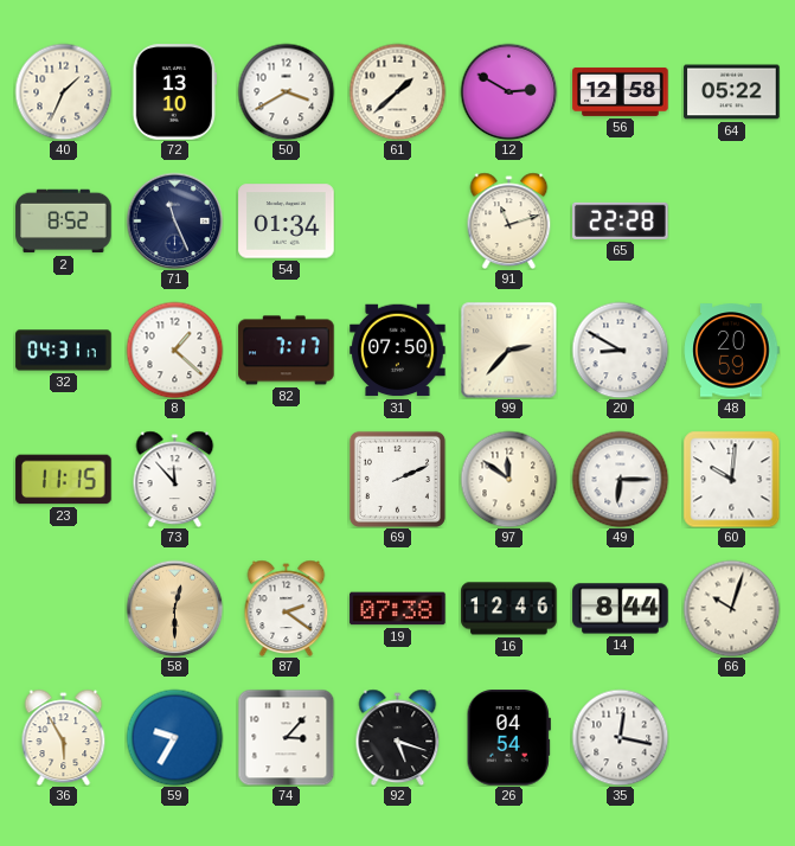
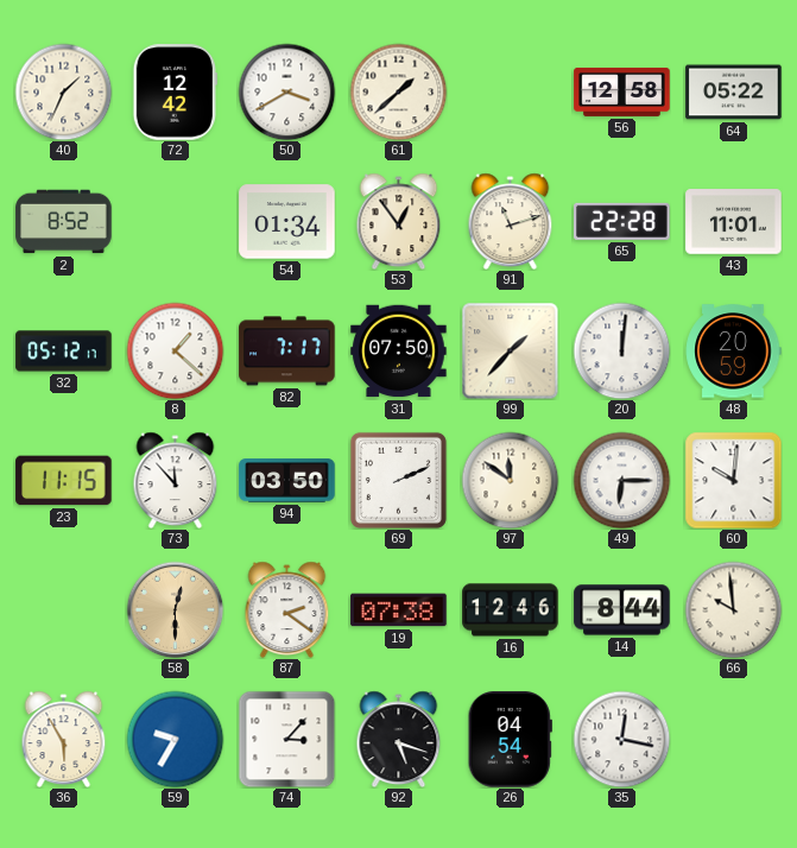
72: 13:10 -> 12:42 (175, 93)
12: 2:50 -> none (508, 91)
71: 11:26 -> none (174, 220)
53: none -> 12:54 (399, 221)
43: none -> 11:01 (734, 222)
32: 04:31 -> 05:12 (64, 352)
99: 2:37 -> 1:37 (510, 350)
20: 8:50 -> 12:01 (621, 350)
94: none -> 03:50 (287, 481)
66: 10:03 -> 9:59 (733, 609)
